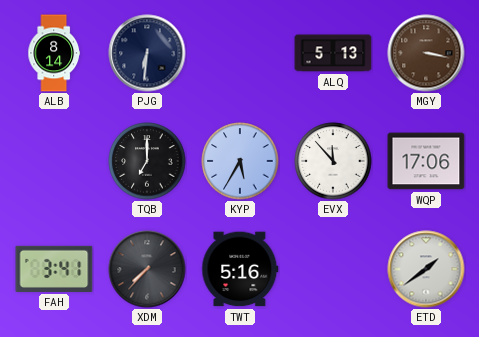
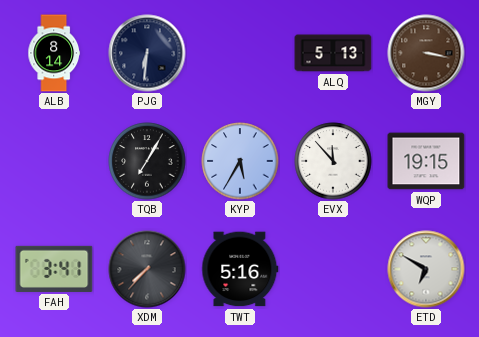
TQB: 7:00 -> 7:05 (147, 161)
WQP: 17:06 -> 19:15 (426, 161)
ETD: 1:39 -> 6:50 (426, 269)
